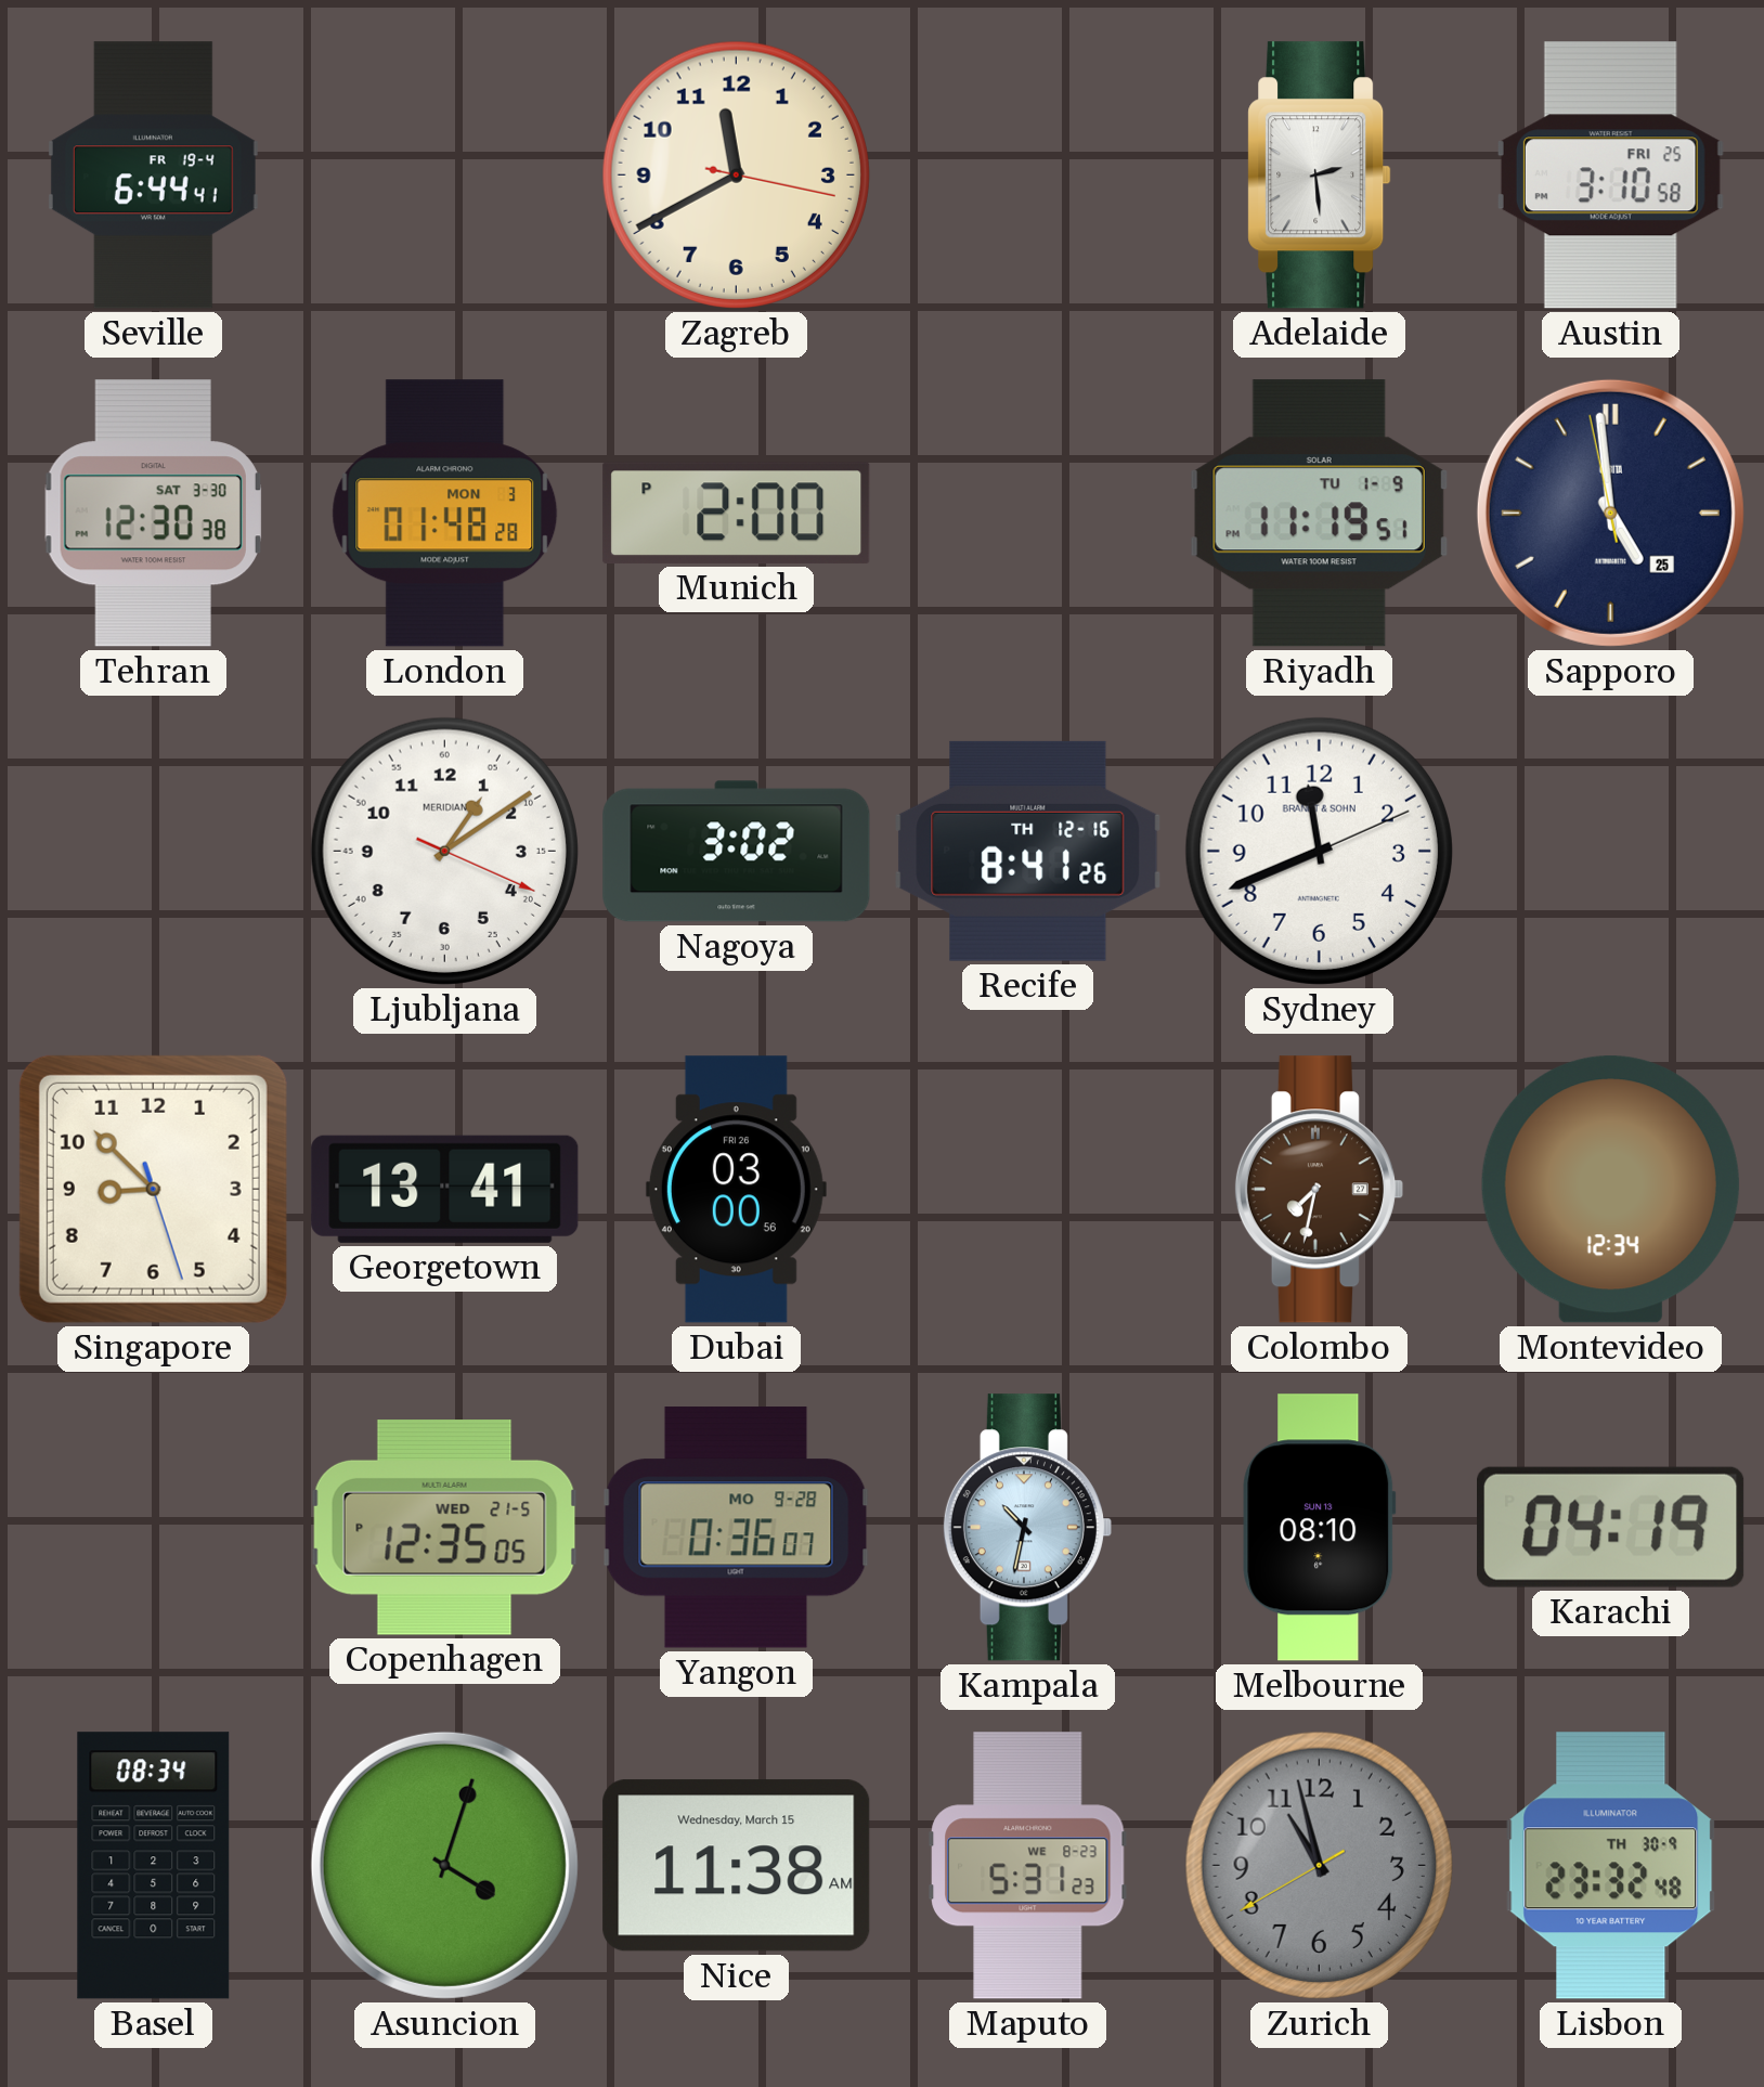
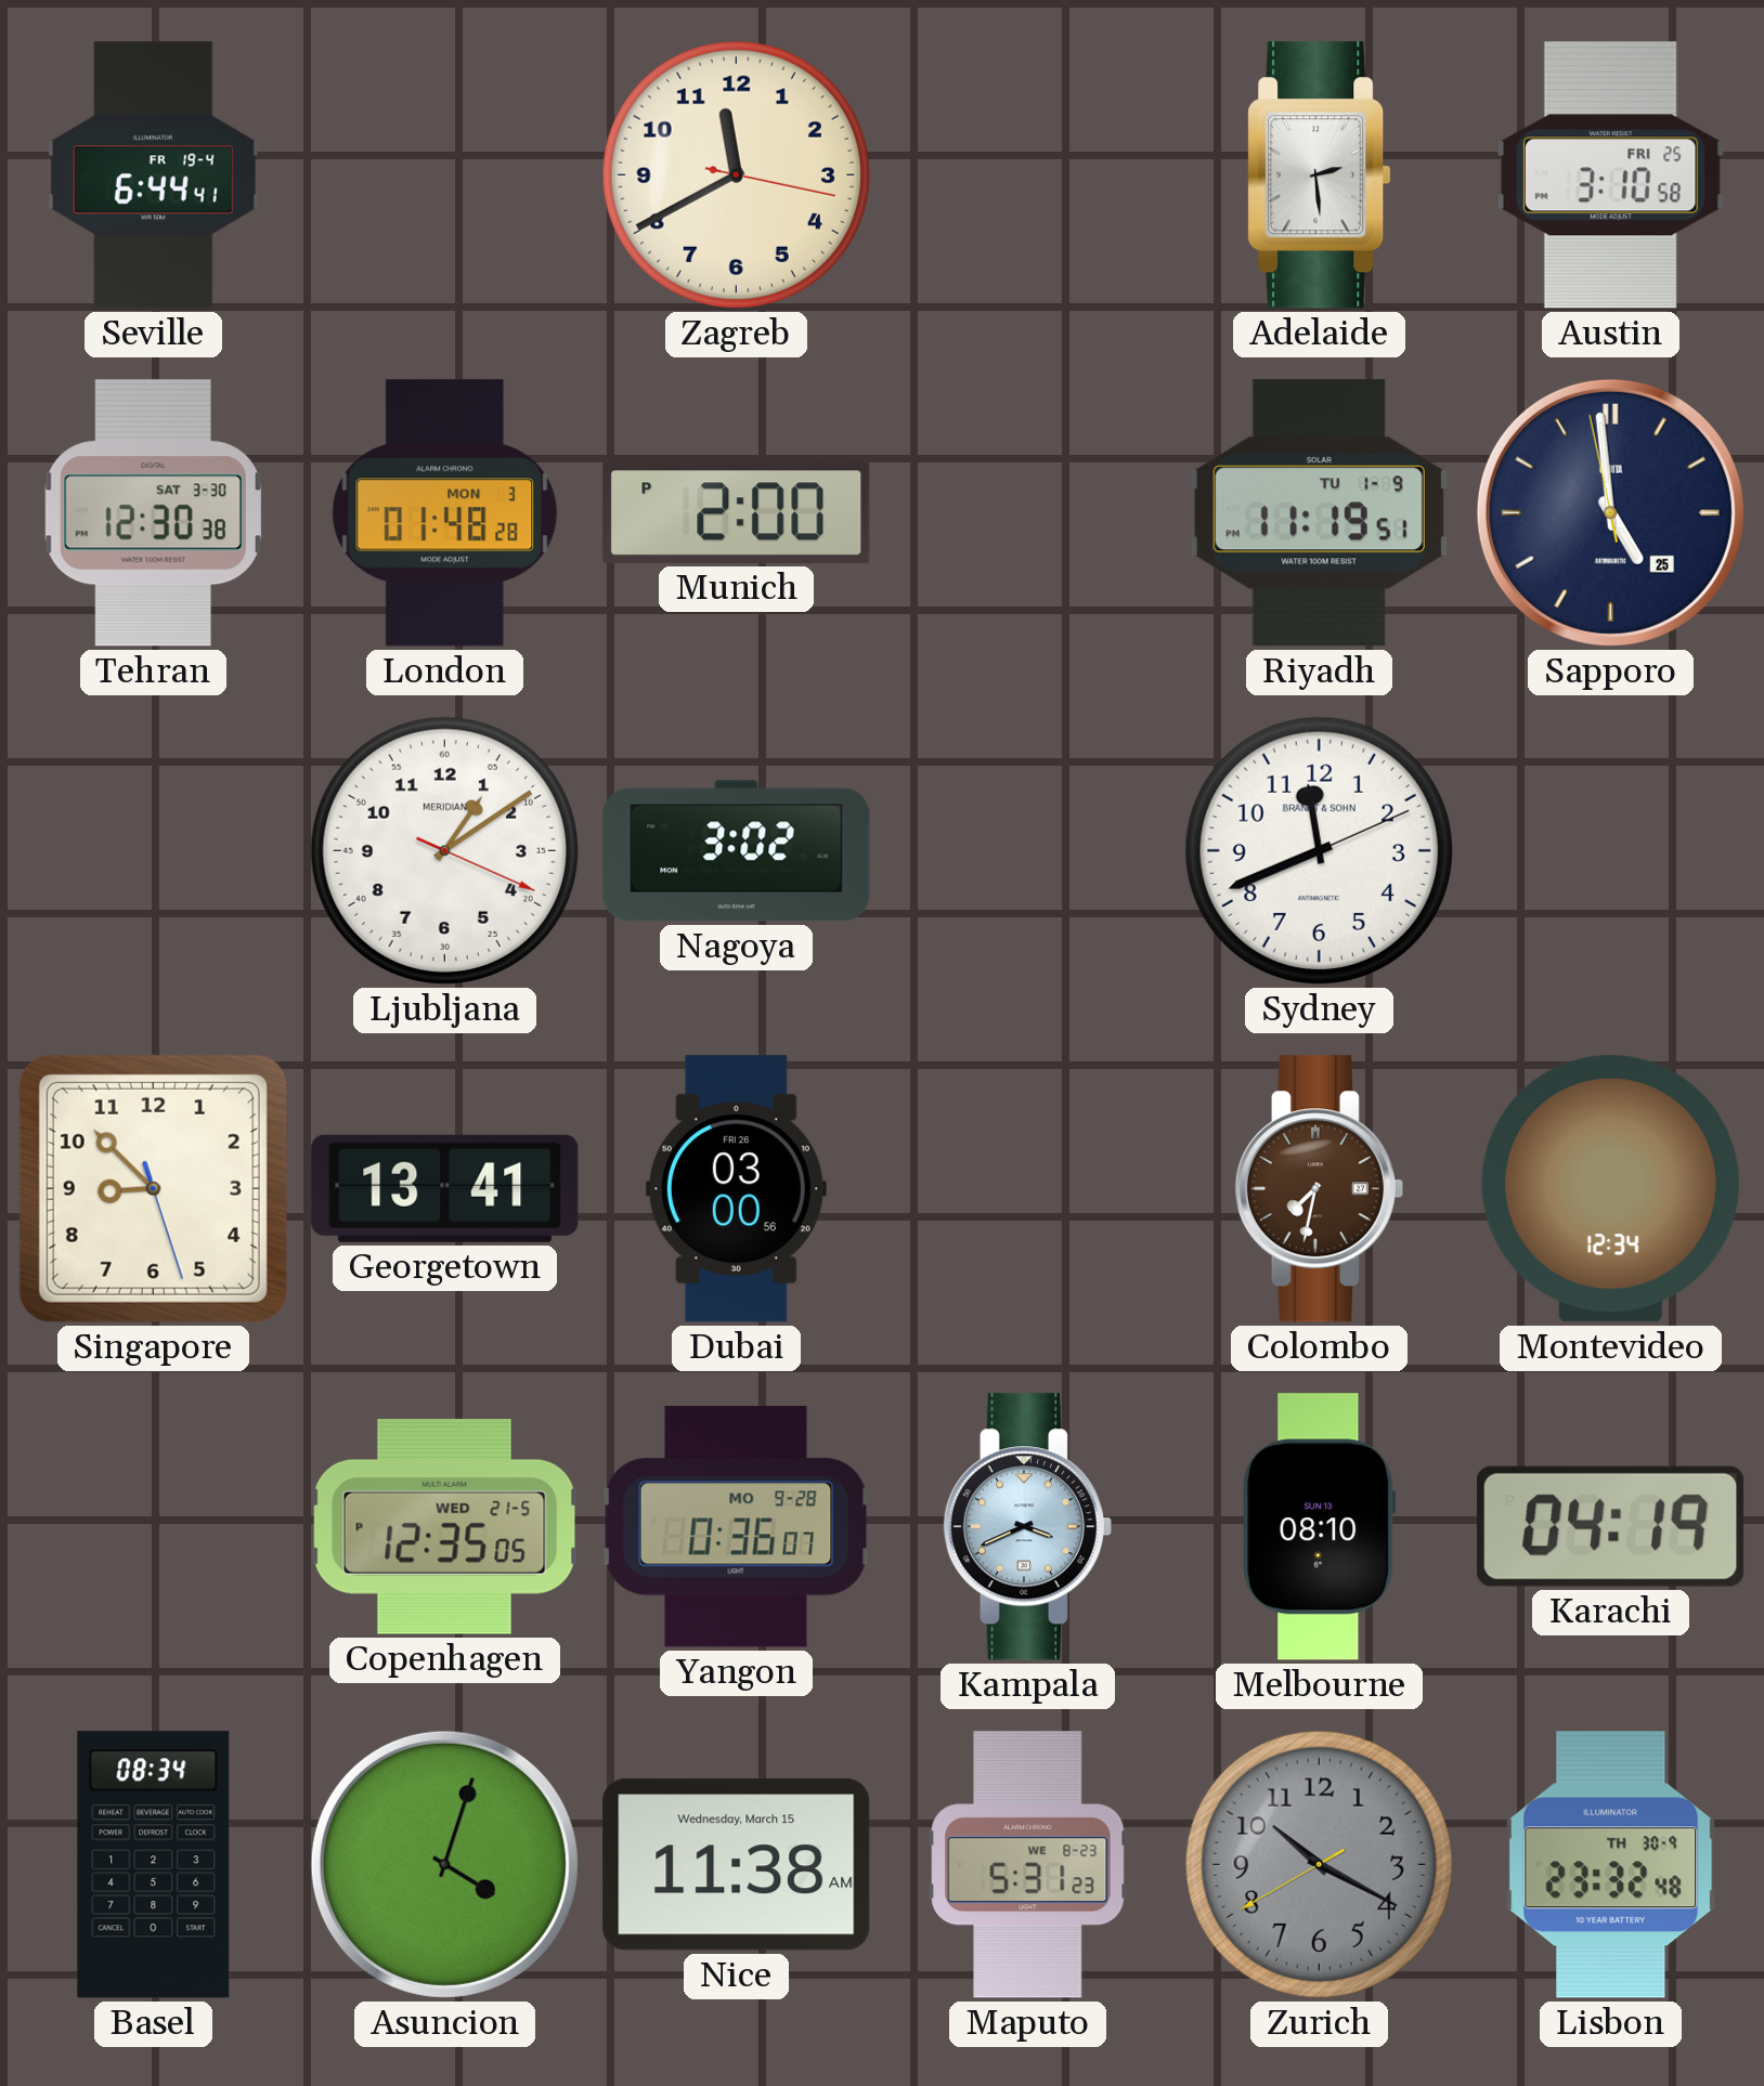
Recife: 8:41 -> none (1028, 851)
Kampala: 10:32 -> 3:41 (1027, 1527)
Zurich: 10:57 -> 10:19 (1319, 1864)
